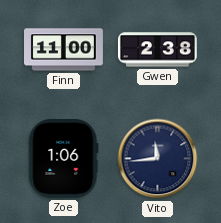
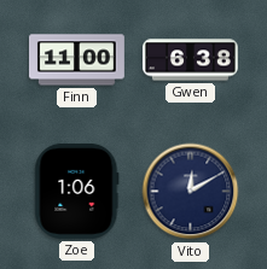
Gwen: 2:38 -> 6:38 (190, 60)
Vito: 11:44 -> 12:10 (191, 192)
